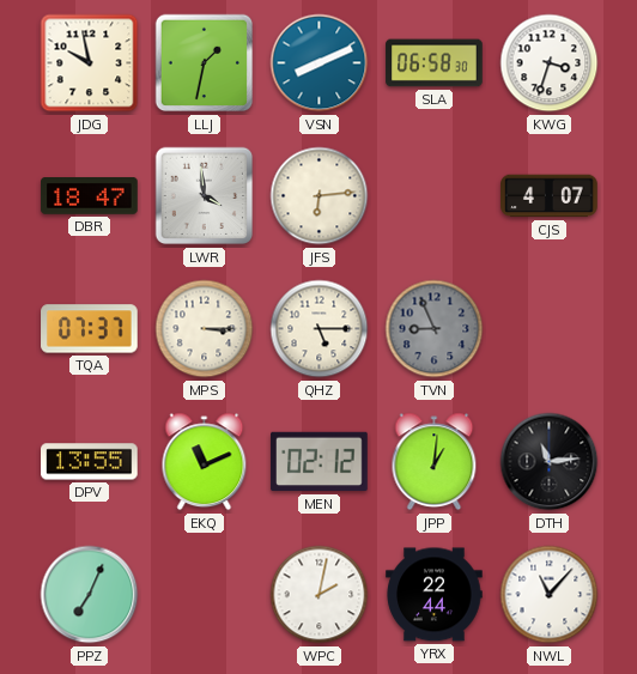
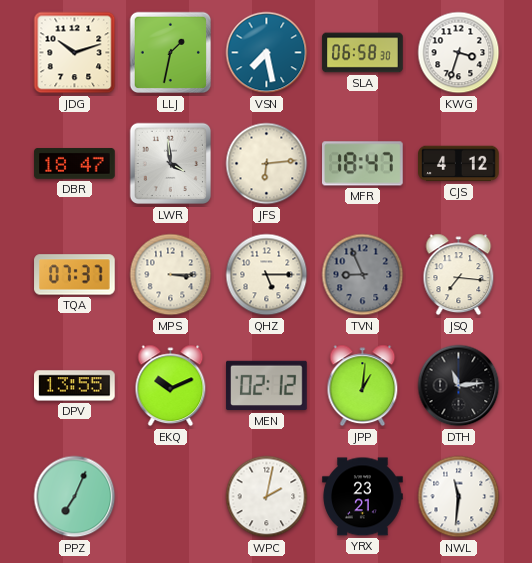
JDG: 9:58 -> 10:12 (75, 53)
VSN: 8:11 -> 7:28 (267, 53)
MFR: none -> 18:47 (363, 164)
CJS: 4:07 -> 4:12 (459, 164)
JSQ: none -> 7:16 (459, 275)
EKQ: 11:11 -> 10:11 (171, 386)
YRX: 22:44 -> 23:21 (363, 497)
NWL: 11:07 -> 11:31 (459, 497)
